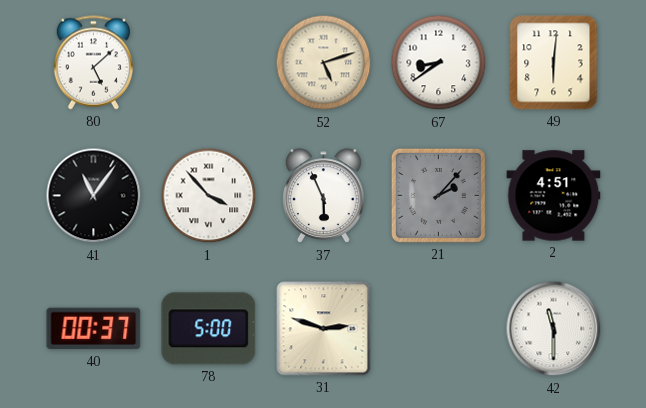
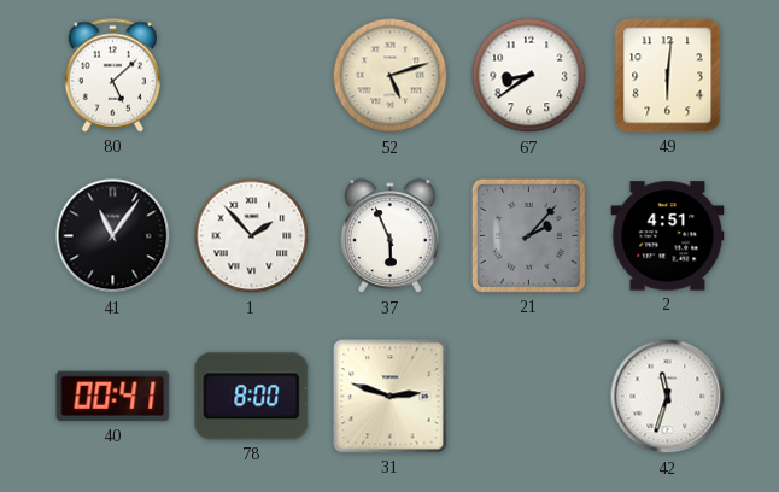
1: 3:53 -> 1:53 (252, 236)
40: 00:37 -> 00:41 (113, 397)
78: 5:00 -> 8:00 (252, 397)
42: 11:30 -> 11:33 (668, 397)
